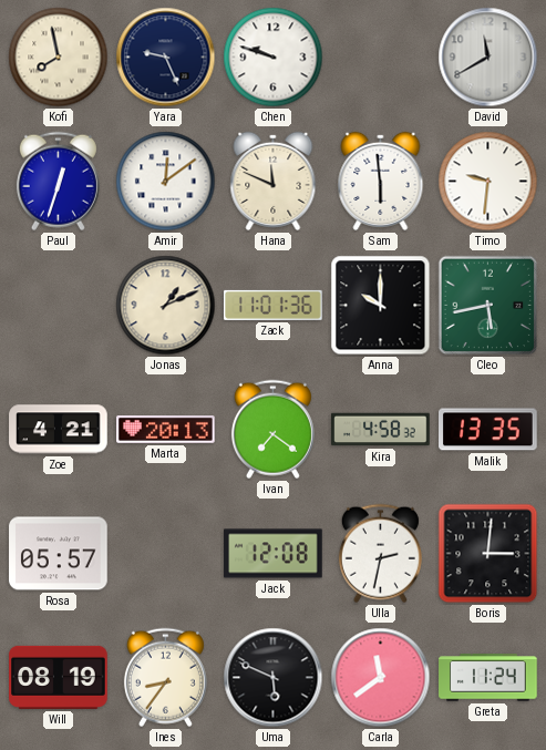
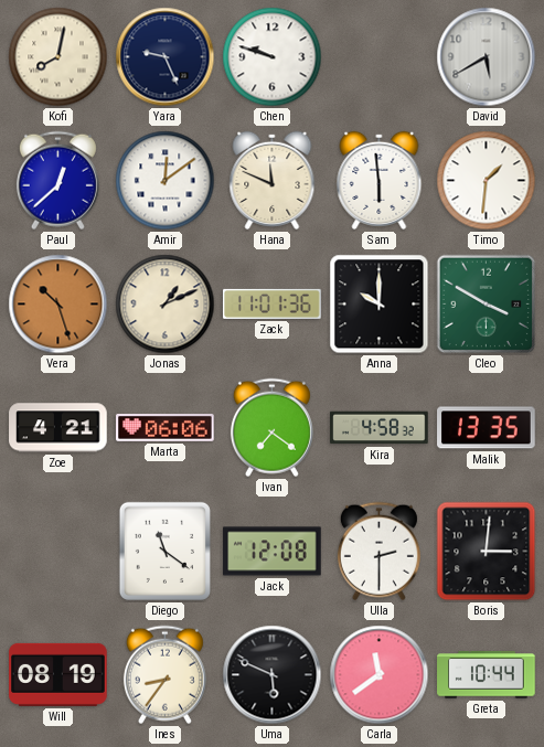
Kofi: 7:58 -> 8:02 (58, 57)
David: 11:40 -> 5:40 (487, 57)
Paul: 12:33 -> 12:38 (57, 181)
Timo: 9:31 -> 1:31 (487, 181)
Vera: none -> 10:27 (58, 305)
Cleo: 5:43 -> 3:50 (487, 305)
Marta: 20:13 -> 06:06 (166, 428)
Rosa: 05:57 -> none (59, 554)
Diego: none -> 11:21 (164, 551)
Ulla: 2:32 -> 2:30 (378, 552)
Greta: 11:24 -> 10:44 (487, 675)
